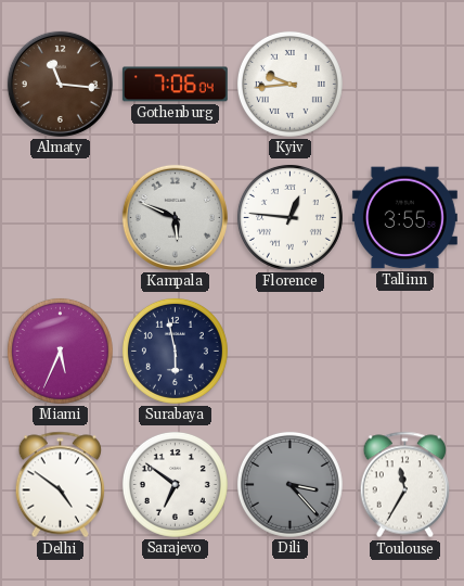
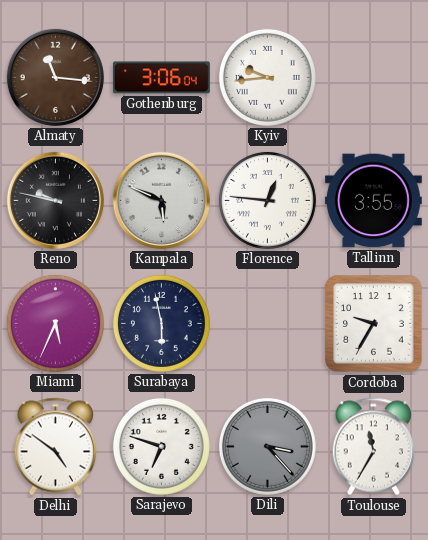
Gothenburg: 7:06 -> 3:06 (161, 78)
Reno: none -> 9:47 (55, 200)
Cordoba: none -> 9:35 (374, 324)
Sarajevo: 6:51 -> 6:48 (161, 446)
